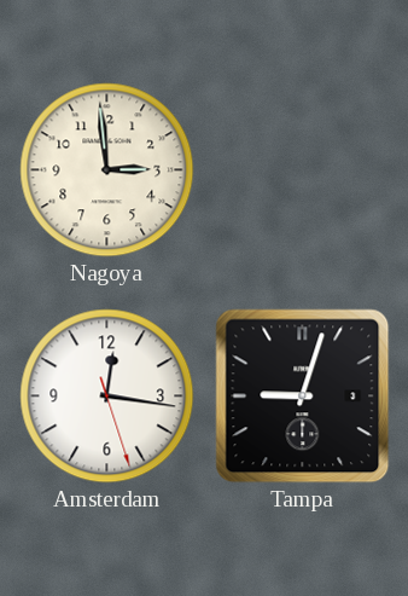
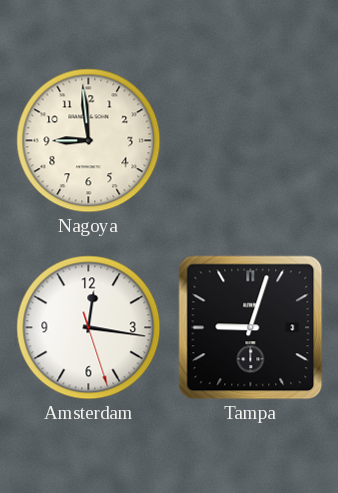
Nagoya: 2:59 -> 8:59 (89, 141)
